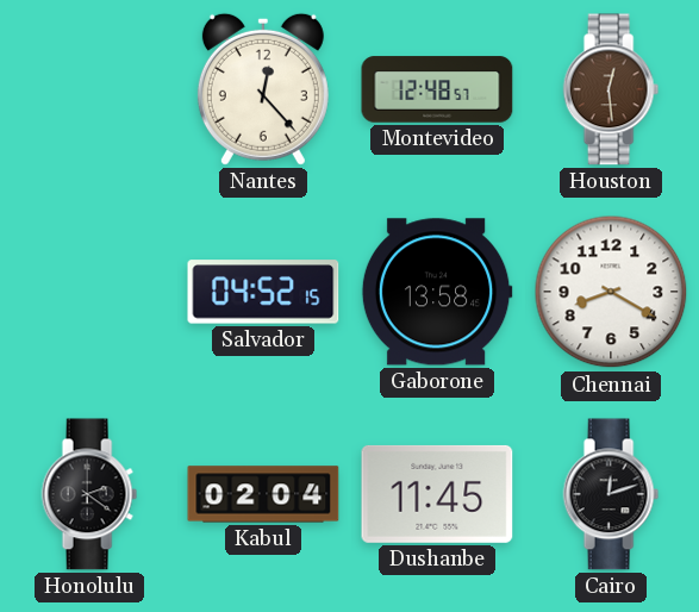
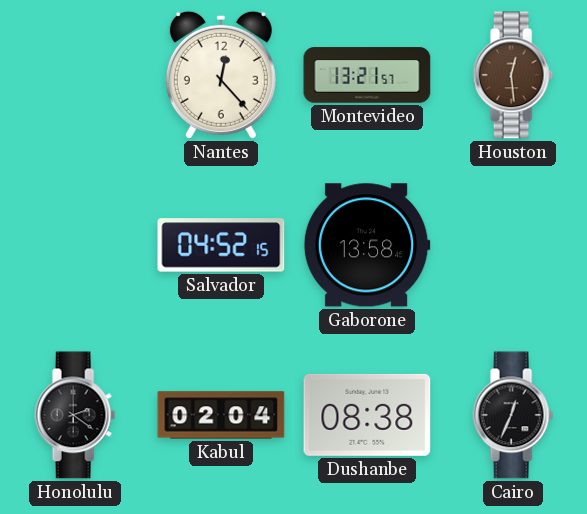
Montevideo: 12:48 -> 13:21 (367, 75)
Chennai: 8:20 -> none (611, 292)
Dushanbe: 11:45 -> 08:38 (367, 415)
Cairo: 12:12 -> 12:34 (513, 415)
